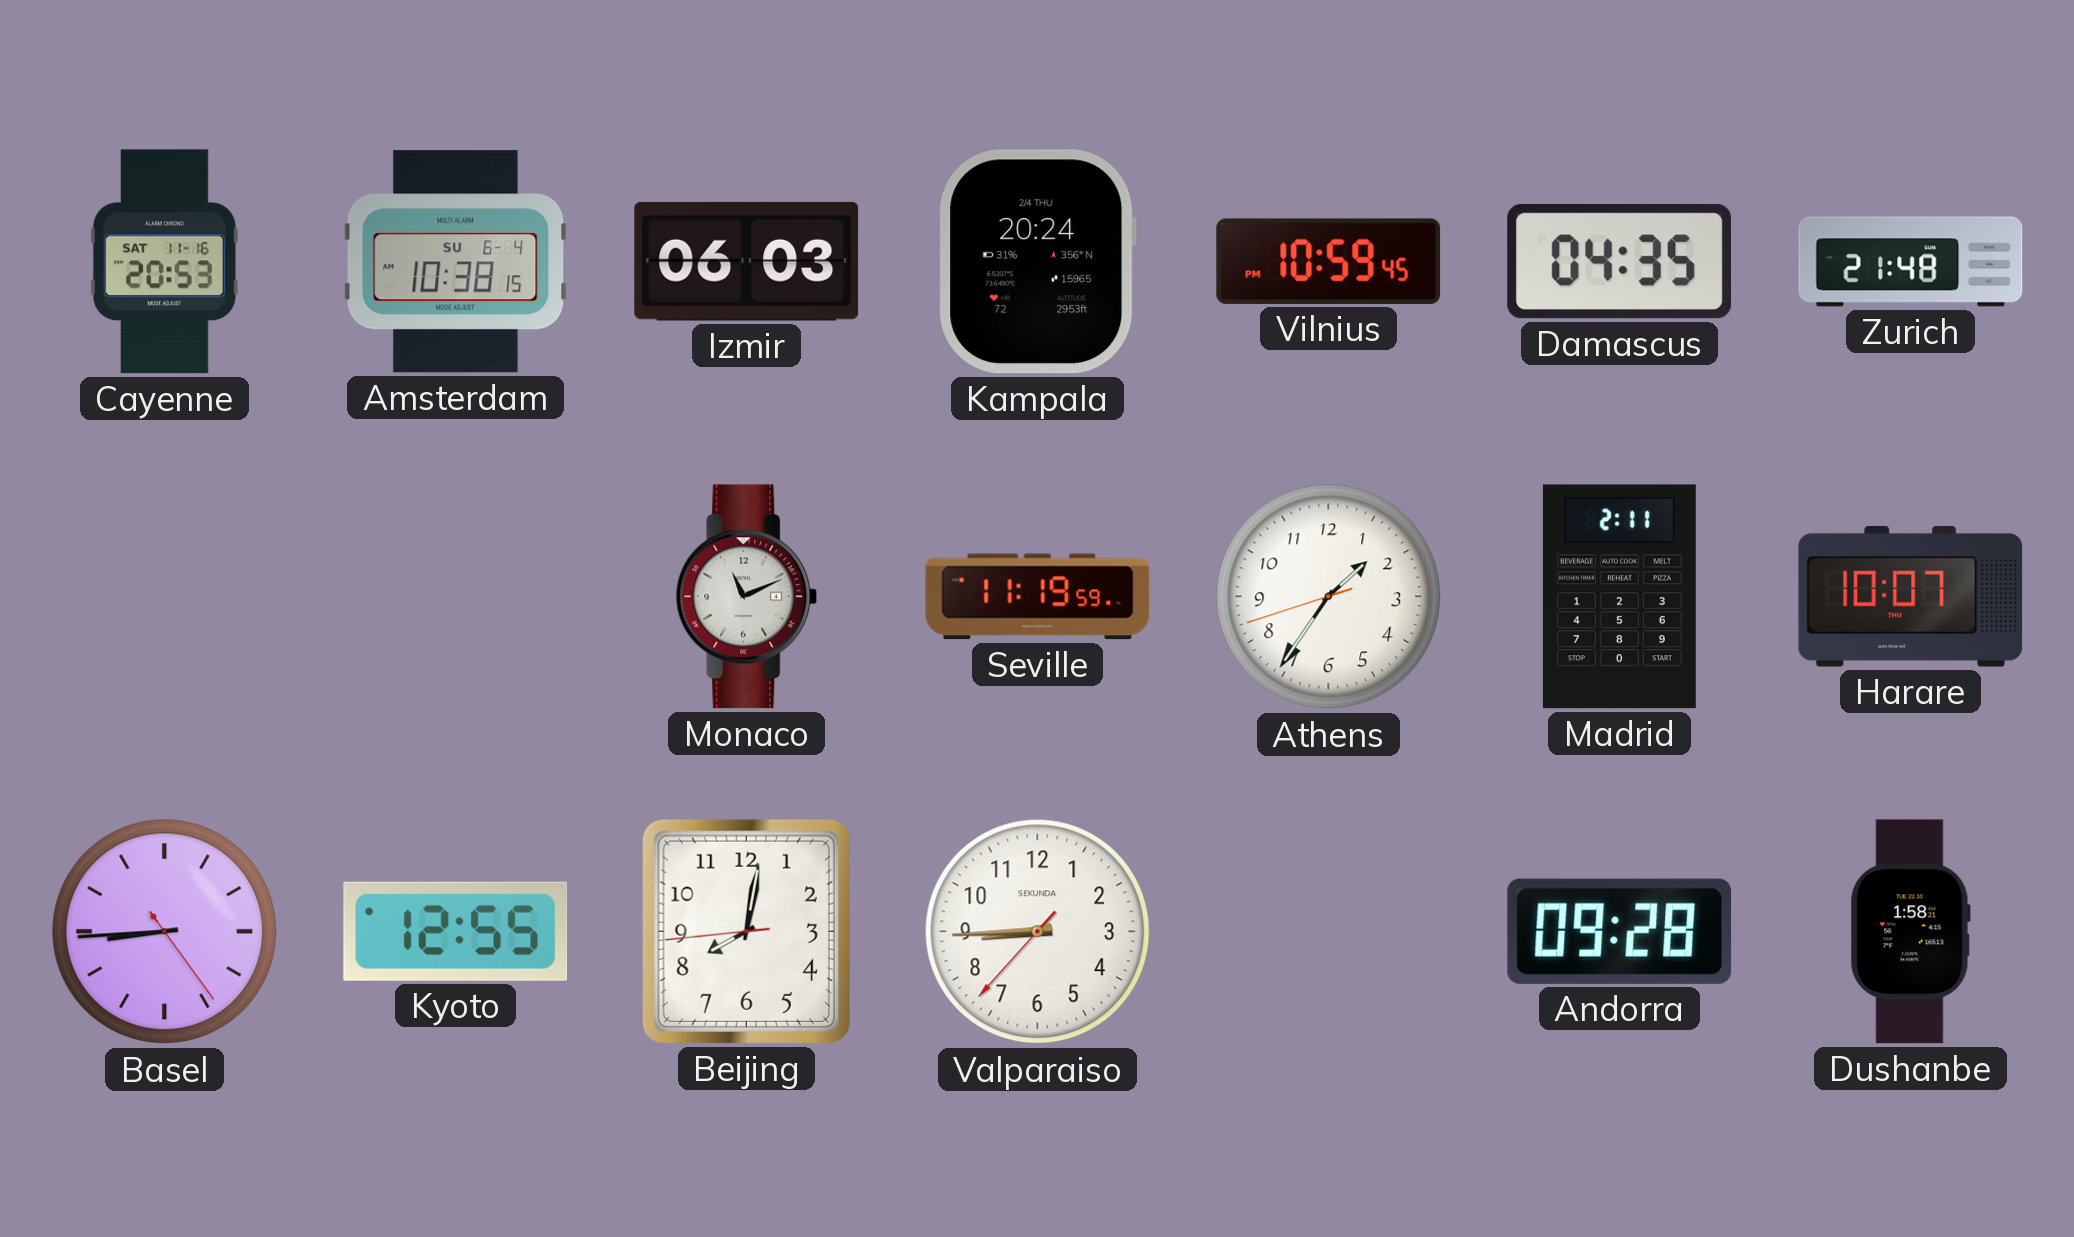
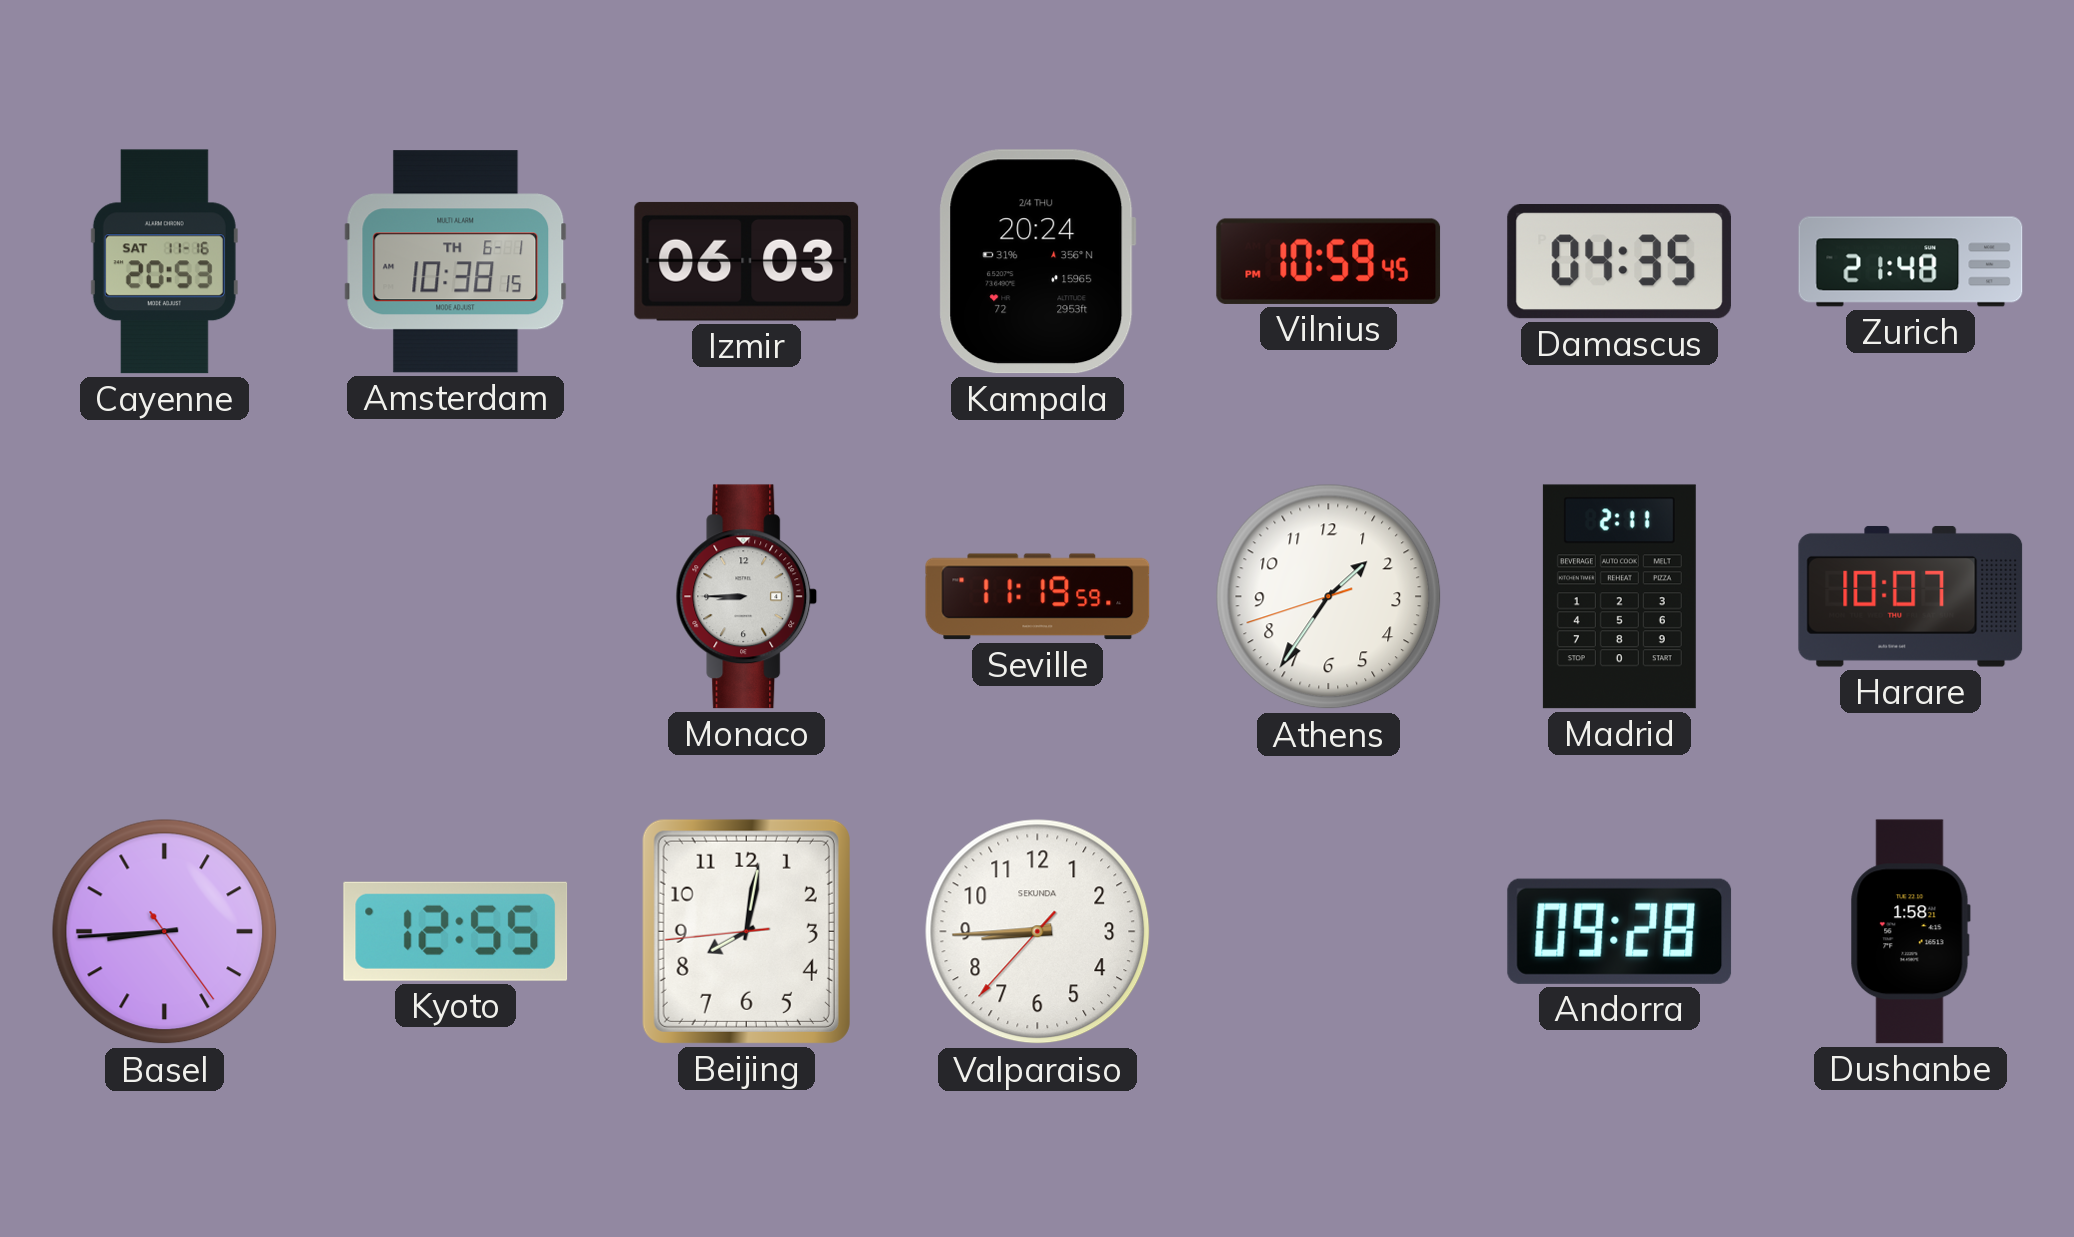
Amsterdam date: SU 6-4 -> TH 6-1 (456, 262)
Monaco: 11:11 -> 8:45 (747, 597)
